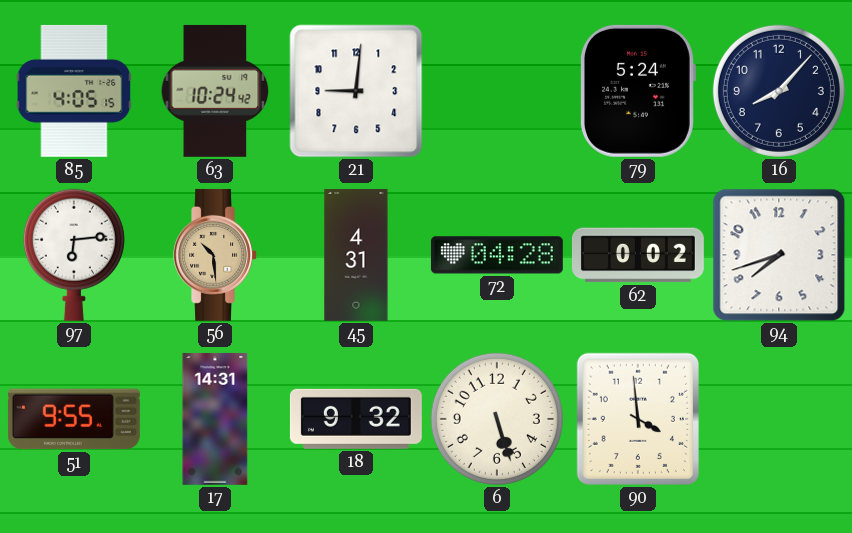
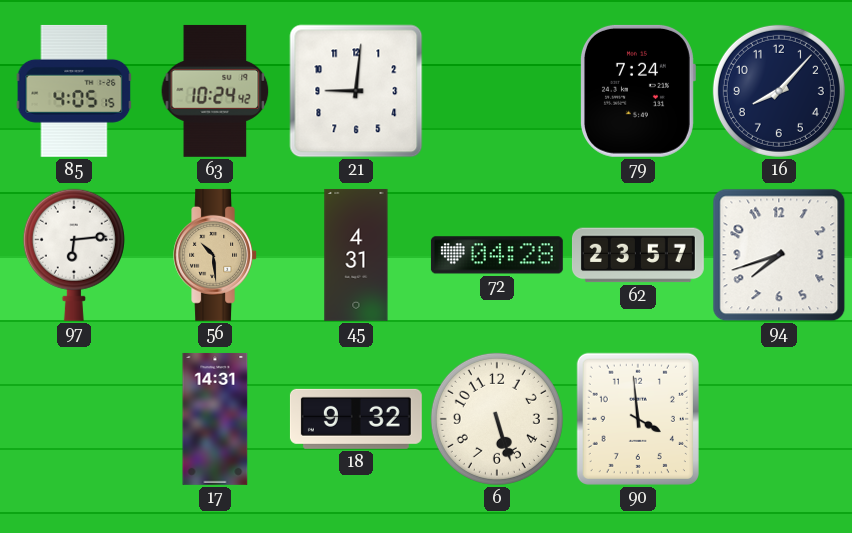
79: 5:24 -> 7:24 (638, 91)
62: 0:02 -> 23:57 (638, 255)
51: 9:55 -> none (74, 419)
